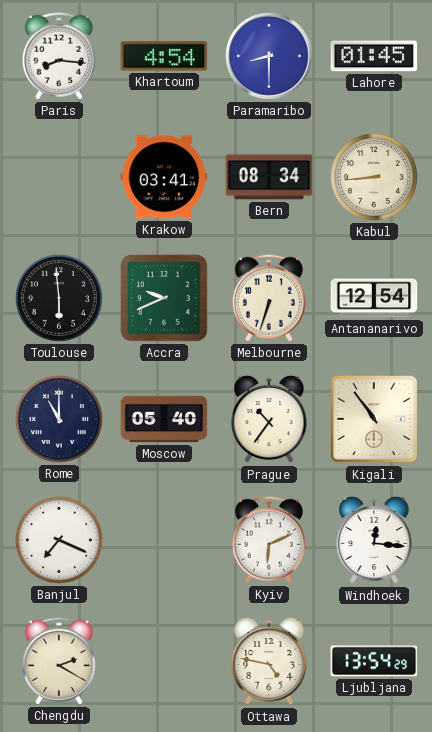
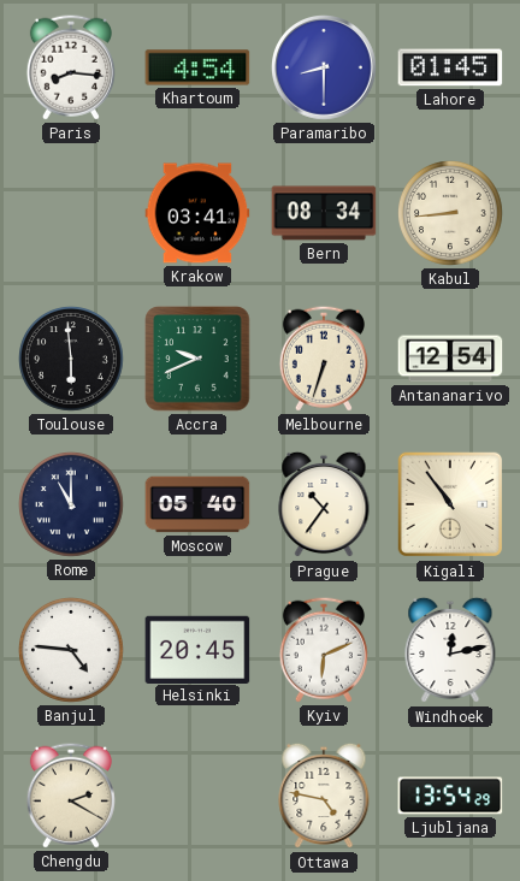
Banjul: 7:19 -> 4:46 (72, 651)
Helsinki: none -> 20:45 (197, 649)
Windhoek: 12:16 -> 12:13 (450, 650)
